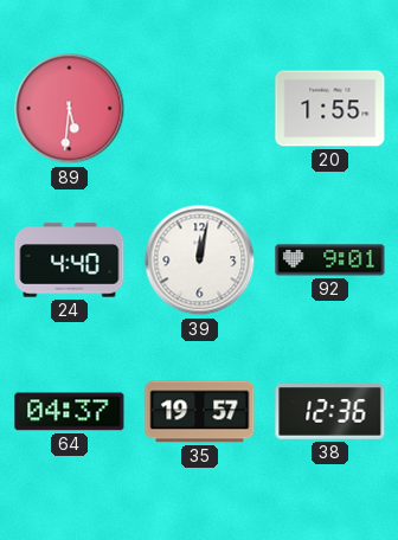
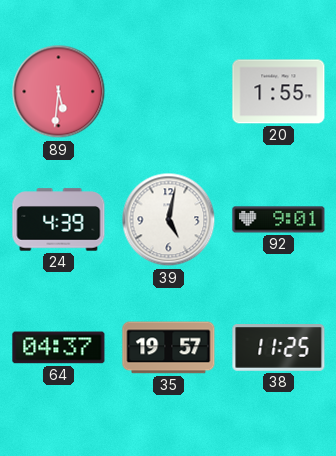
24: 4:40 -> 4:39 (59, 220)
39: 12:02 -> 5:02 (169, 220)
38: 12:36 -> 11:25 (279, 348)
